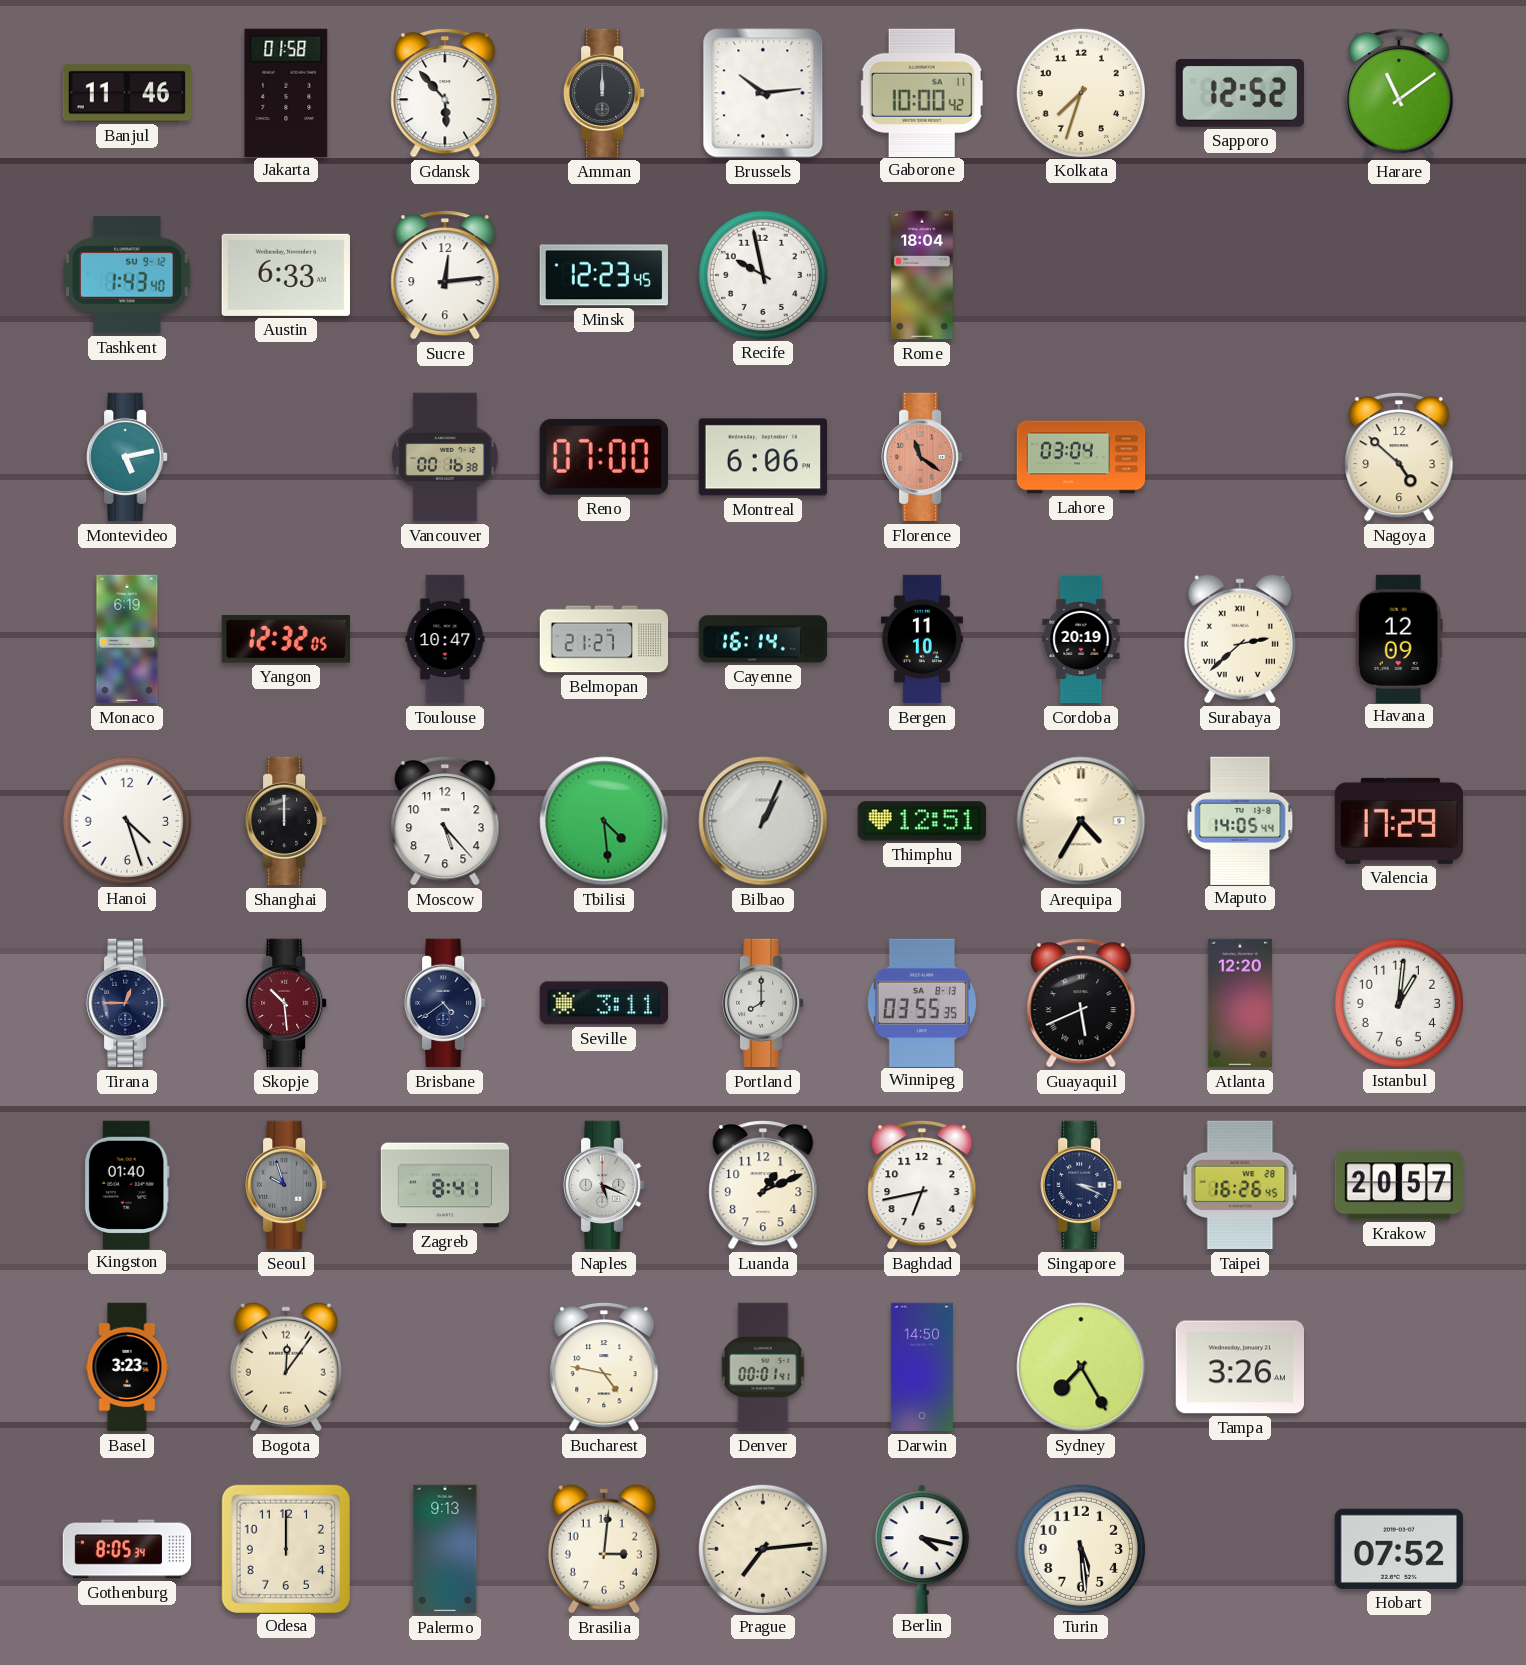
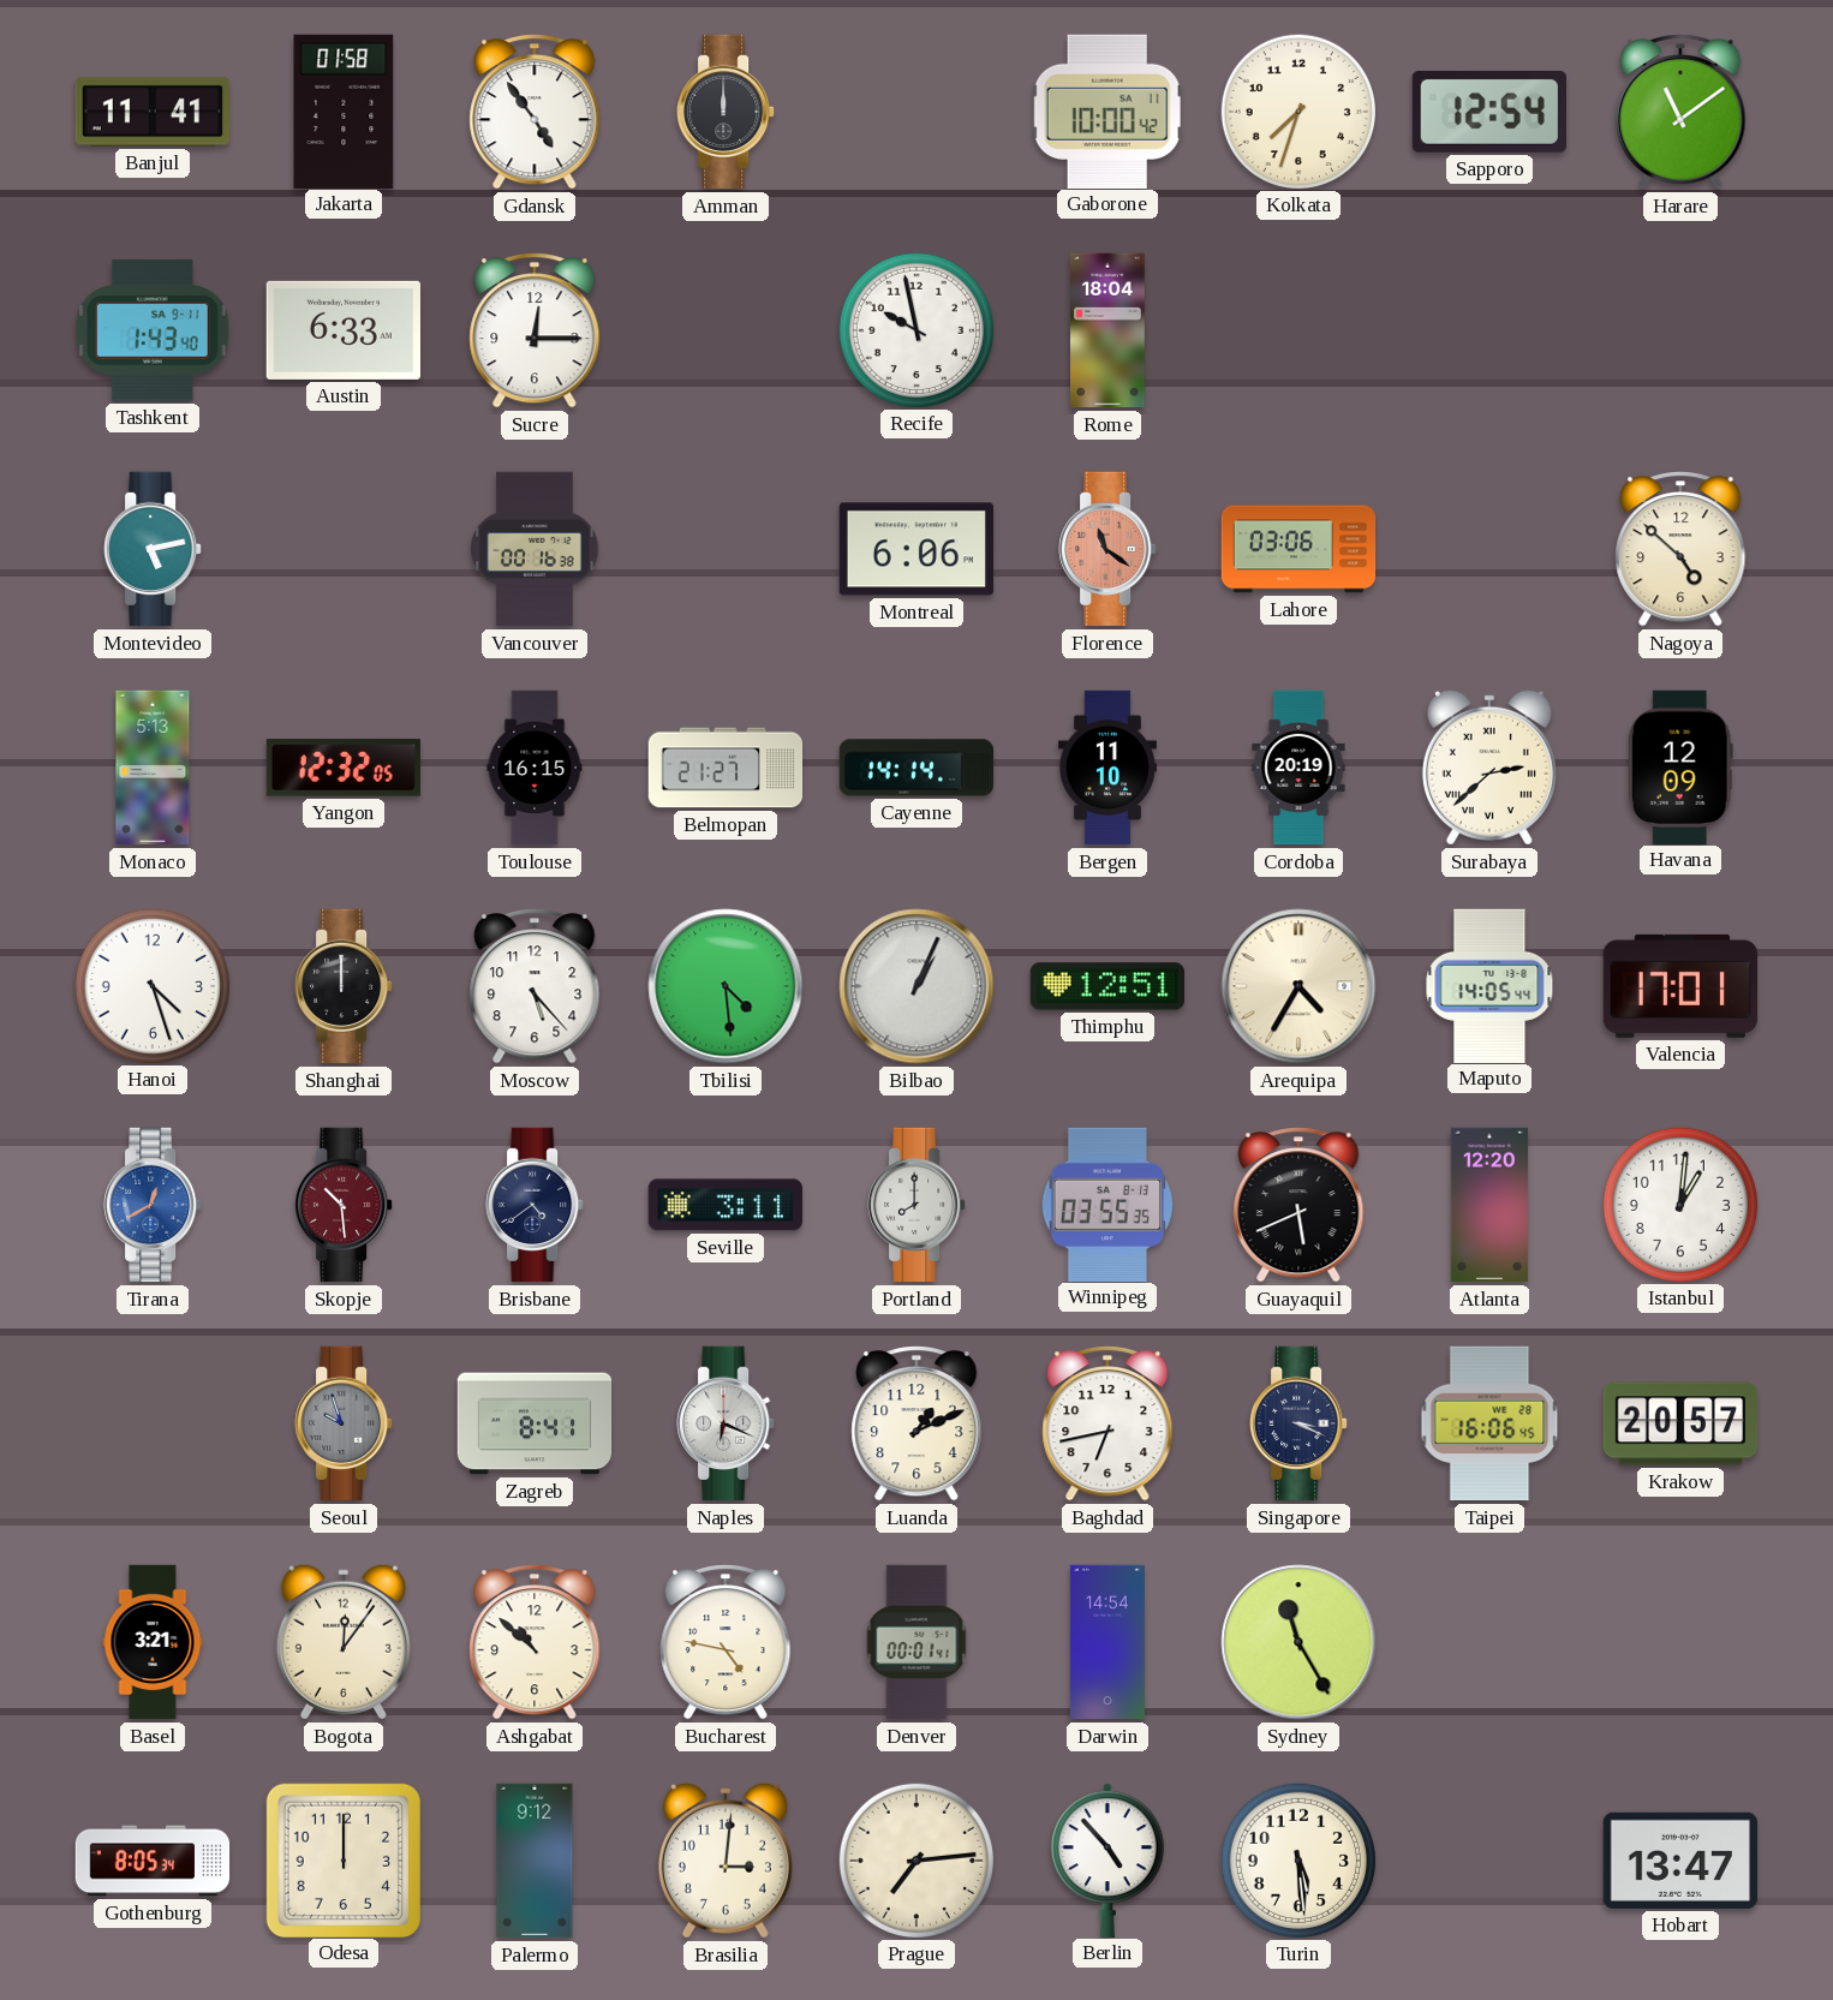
Banjul: 11:46 -> 11:41 (153, 112)
Gdansk: 5:53 -> 4:54 (535, 113)
Brussels: 10:14 -> none (763, 93)
Sapporo: 12:52 -> 12:54 (1488, 112)
Tashkent date: SU 9-12 -> SA 9-11 (153, 330)
Sucre: 12:14 -> 12:15 (535, 332)
Minsk: 12:23 -> none (604, 275)
Reno: 07:00 -> none (604, 457)
Lahore: 03:04 -> 03:06 (1298, 549)
Monaco: 6:19 -> 5:13 (153, 768)
Toulouse: 10:47 -> 16:15 (535, 768)
Cayenne: 16:14 -> 14:14 (917, 768)
Valencia: 17:29 -> 17:01 (1679, 986)
Tirana: 12:45 -> 12:40 (153, 1205)
Tirana dial: navy -> blue (153, 1205)
Kingston: 01:40 -> none (127, 1184)
Naples: 5:19 -> 6:19 (726, 1423)
Taipei: 16:26 -> 16:06 (1489, 1423)
Basel: 3:23 -> 3:21 (153, 1642)
Ashgabat: none -> 10:52 (535, 1643)
Darwin: 14:50 -> 14:54 (1107, 1642)
Sydney: 7:25 -> 11:25 (1298, 1642)
Tampa: 3:26 -> none (1239, 1367)
Palermo: 9:13 -> 9:12 (535, 1861)
Berlin: 4:17 -> 4:53 (1107, 1859)
Hobart: 07:52 -> 13:47 (1680, 1861)
